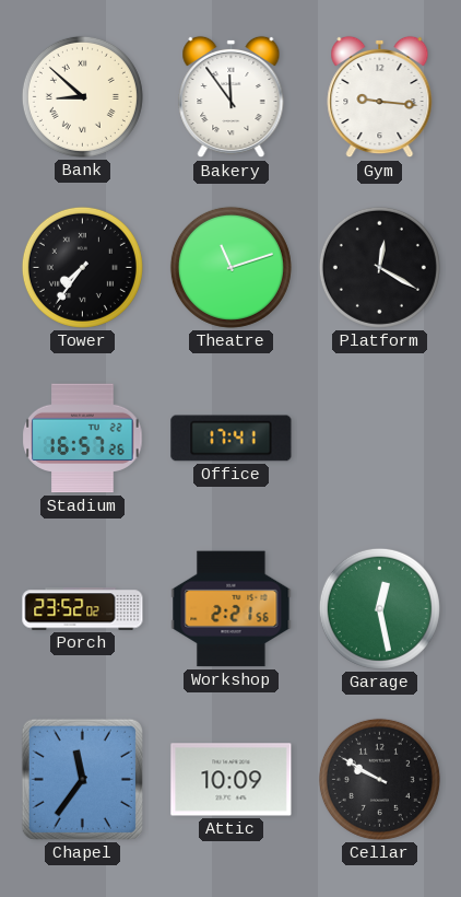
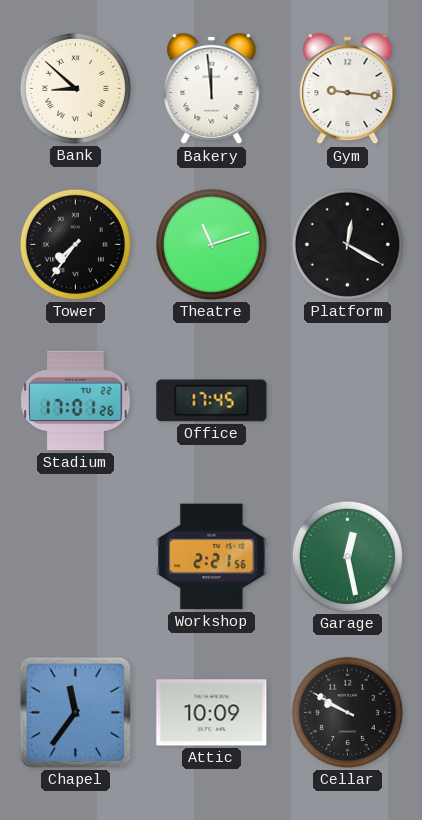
Bakery: 11:54 -> 11:59 (212, 89)
Stadium: 16:57 -> 17:01 (76, 401)
Office: 17:41 -> 17:45 (212, 401)
Porch: 23:52 -> none (83, 609)
